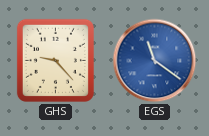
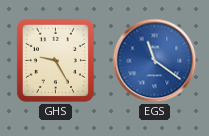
GHS: 9:23 -> 9:25 (55, 60)
